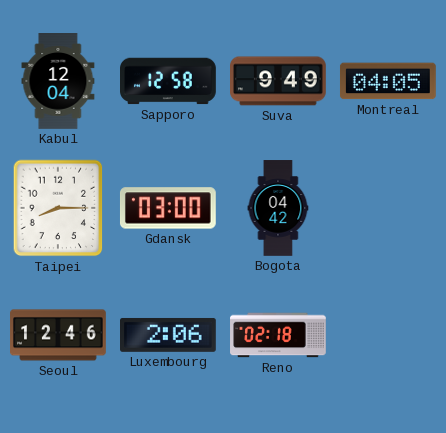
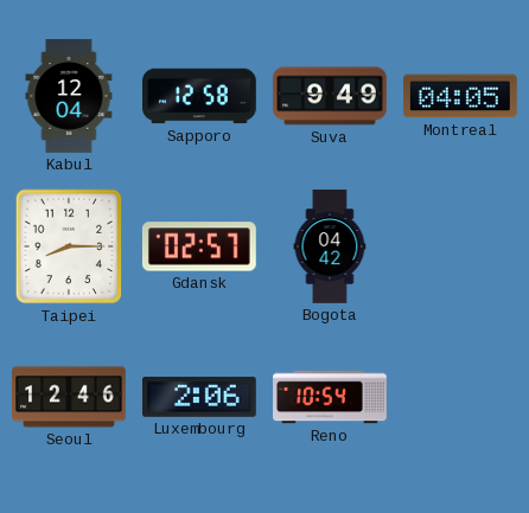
Gdansk: 03:00 -> 02:57 (199, 246)
Reno: 02:18 -> 10:54 (330, 397)
